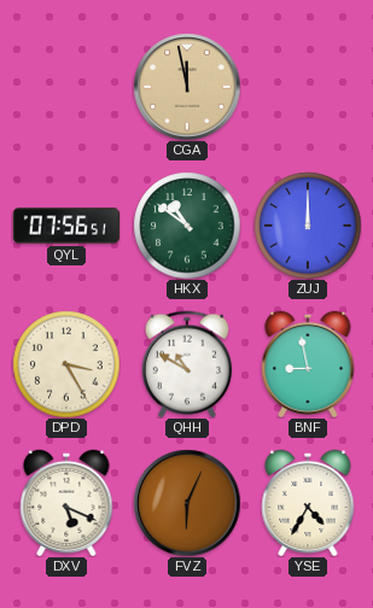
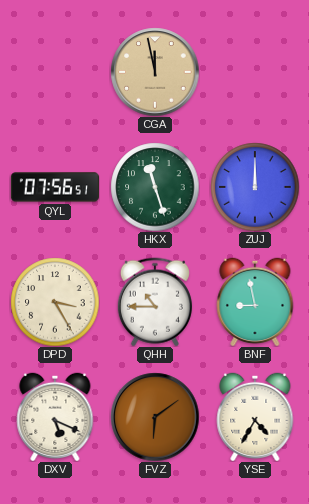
HKX: 10:51 -> 11:27 (155, 187)
QHH: 10:50 -> 10:45 (155, 302)
FVZ: 6:04 -> 6:09 (155, 417)
